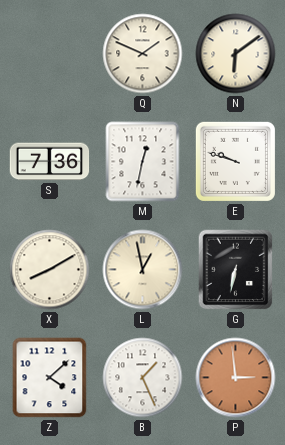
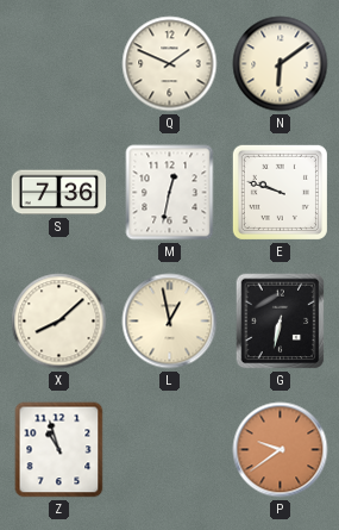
X: 8:10 -> 8:08 (59, 322)
Z: 4:08 -> 10:57 (59, 450)
B: 1:26 -> none (143, 378)
P: 2:59 -> 9:39 (281, 450)
